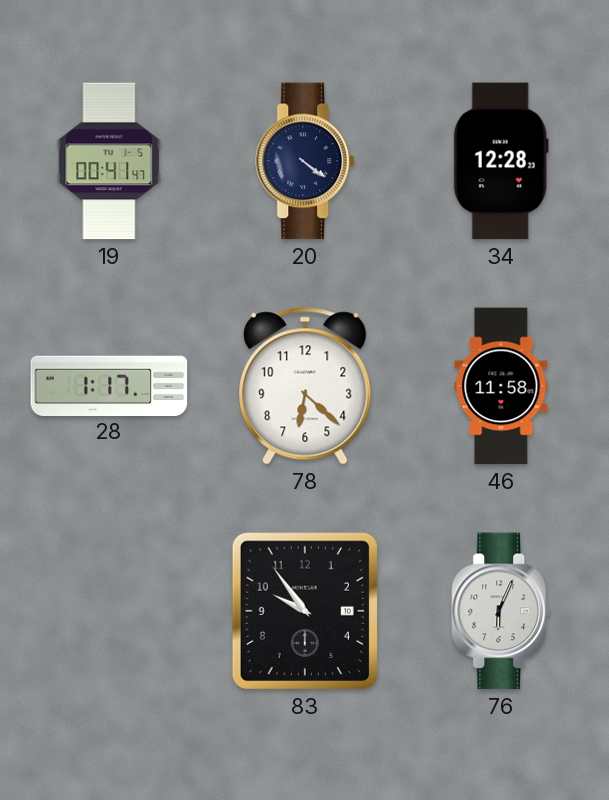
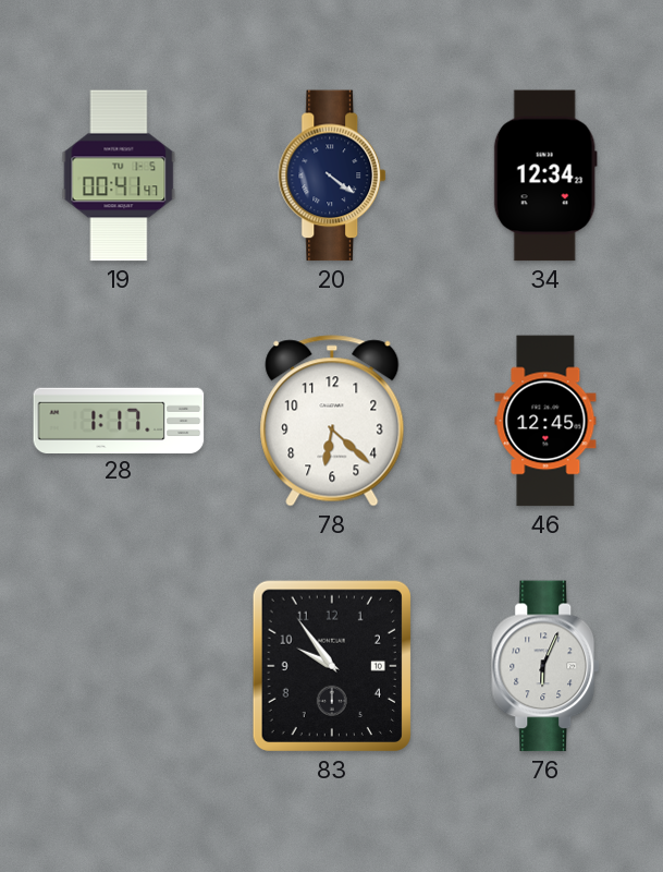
34: 12:28 -> 12:34 (545, 175)
46: 11:58 -> 12:45 (545, 421)
